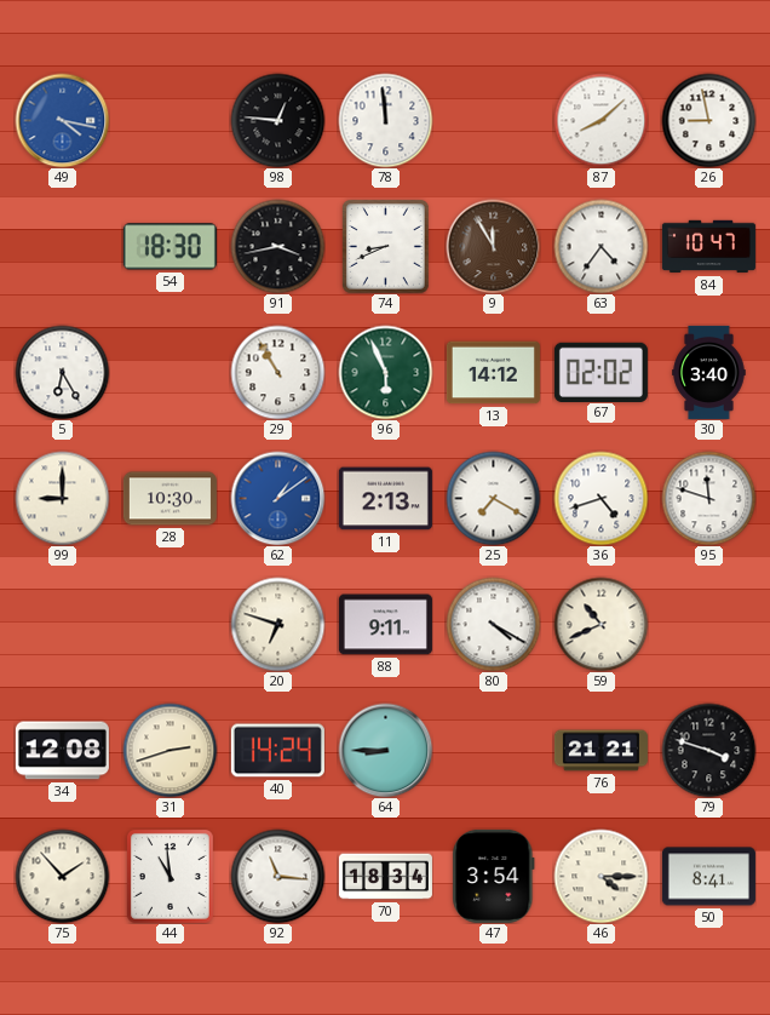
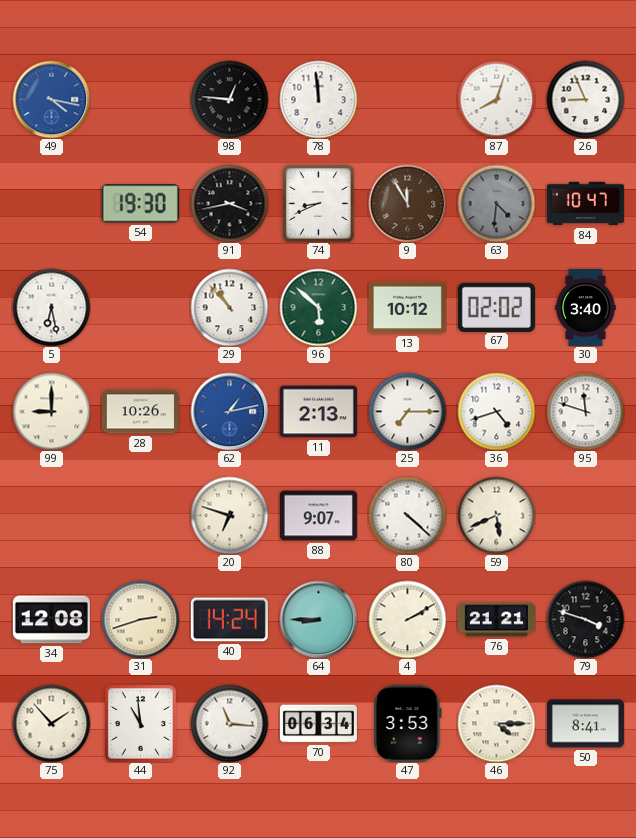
87: 8:08 -> 8:03 (496, 99)
26: 8:58 -> 8:56 (585, 99)
54: 18:30 -> 19:30 (140, 204)
63: 4:36 -> 4:31 (496, 203)
63 dial: white -> grey (496, 203)
5: 6:25 -> 6:28 (51, 307)
29: 10:55 -> 10:53 (229, 307)
96: 5:56 -> 5:52 (318, 307)
13: 14:12 -> 10:12 (407, 308)
28: 10:30 -> 10:26 (140, 412)
62: 1:09 -> 1:13 (229, 411)
25: 7:20 -> 7:15 (407, 411)
88: 9:11 -> 9:07 (318, 516)
80: 4:20 -> 4:22 (407, 515)
59: 10:41 -> 5:41 (496, 515)
4: none -> 2:10 (407, 619)
70: 18:34 -> 06:34 (318, 724)
47: 3:54 -> 3:53 (408, 723)
